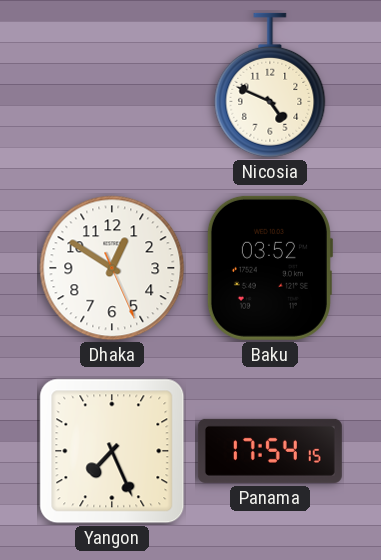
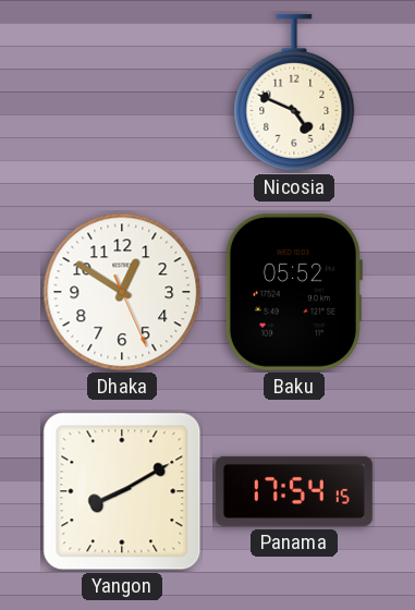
Baku: 03:52 -> 05:52 (293, 292)
Yangon: 7:26 -> 8:10 (122, 491)
